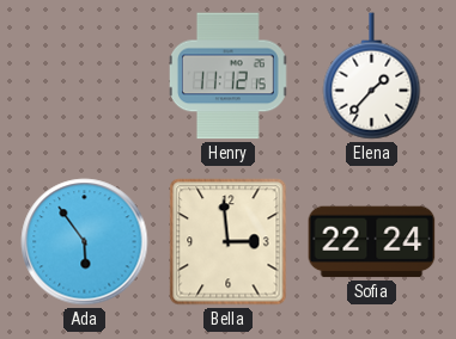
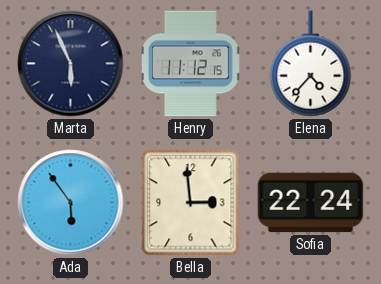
Marta: none -> 5:56 (71, 64)
Elena: 1:37 -> 4:37 (311, 64)
